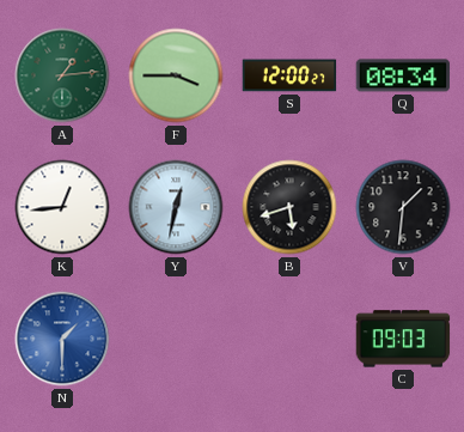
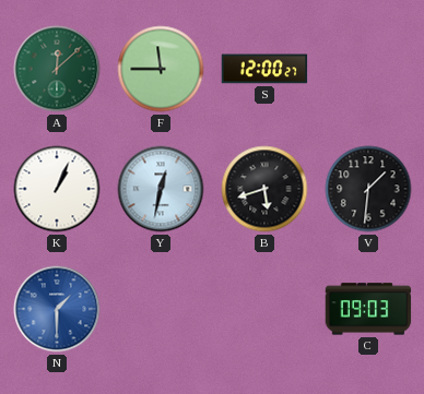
A: 1:14 -> 12:08 (57, 69)
F: 3:45 -> 11:45 (161, 69)
Q: 08:34 -> none (403, 75)
K: 12:44 -> 1:04 (57, 189)
